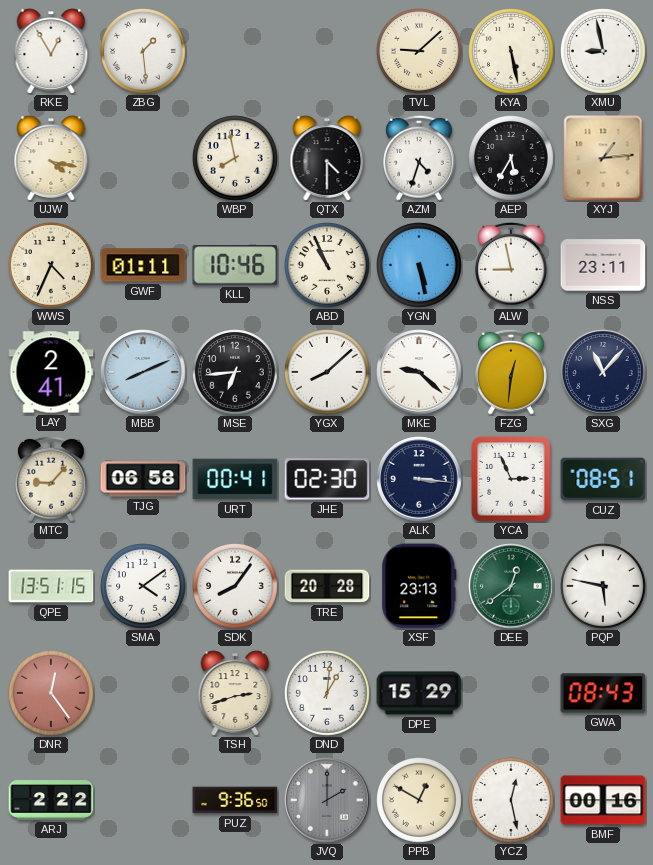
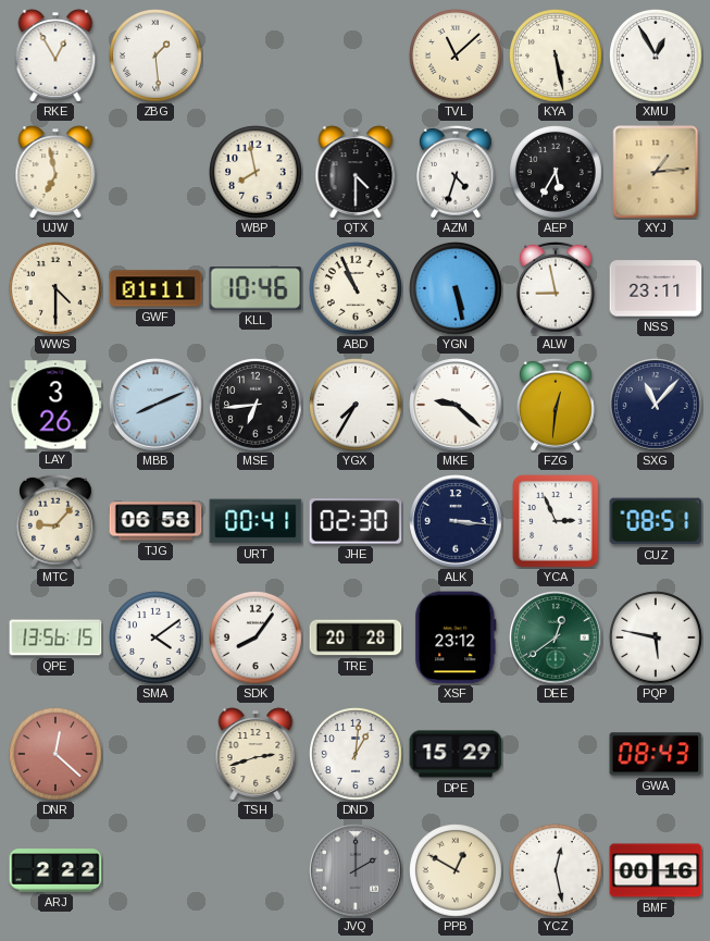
TVL: 9:08 -> 11:08 (457, 57)
XMU: 8:58 -> 12:55 (657, 57)
UJW: 4:17 -> 6:58 (55, 172)
WWS: 4:34 -> 4:30 (57, 289)
LAY: 2:41 -> 3:26 (55, 405)
YGX: 8:08 -> 7:35 (357, 406)
QPE: 13:51 -> 13:56 (55, 637)
XSF: 23:13 -> 23:12 (456, 637)
DNR: 12:24 -> 12:22 (57, 755)
PUZ: 9:36 -> none (235, 800)
